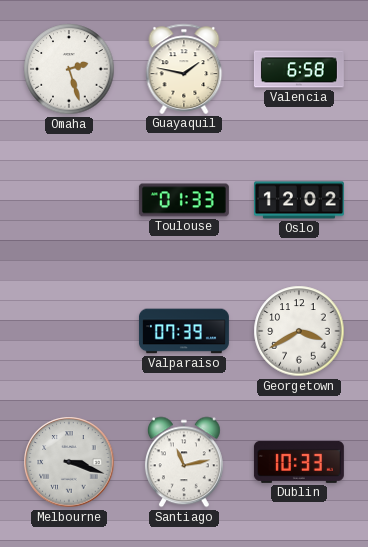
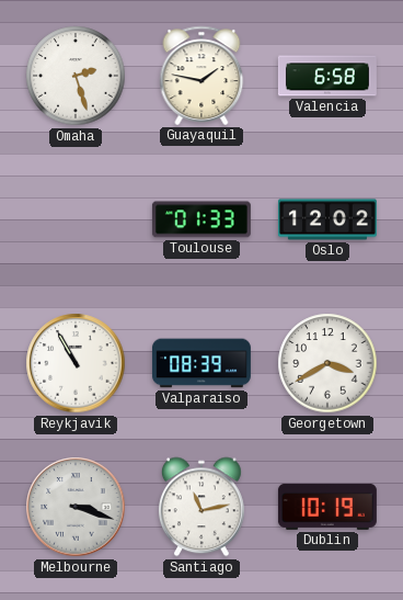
Reykjavik: none -> 10:55 (76, 363)
Valparaiso: 07:39 -> 08:39 (201, 363)
Dublin: 10:33 -> 10:19 (327, 507)
